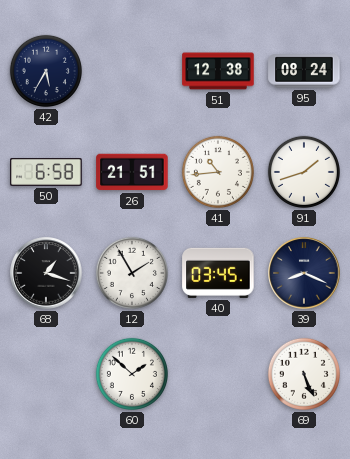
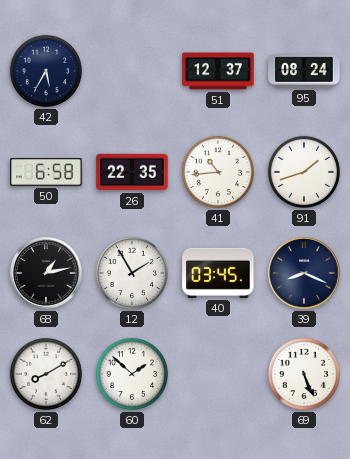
51: 12:38 -> 12:37 (218, 71)
26: 21:51 -> 22:35 (132, 172)
68: 1:18 -> 1:13 (46, 273)
62: none -> 8:10 (46, 374)
